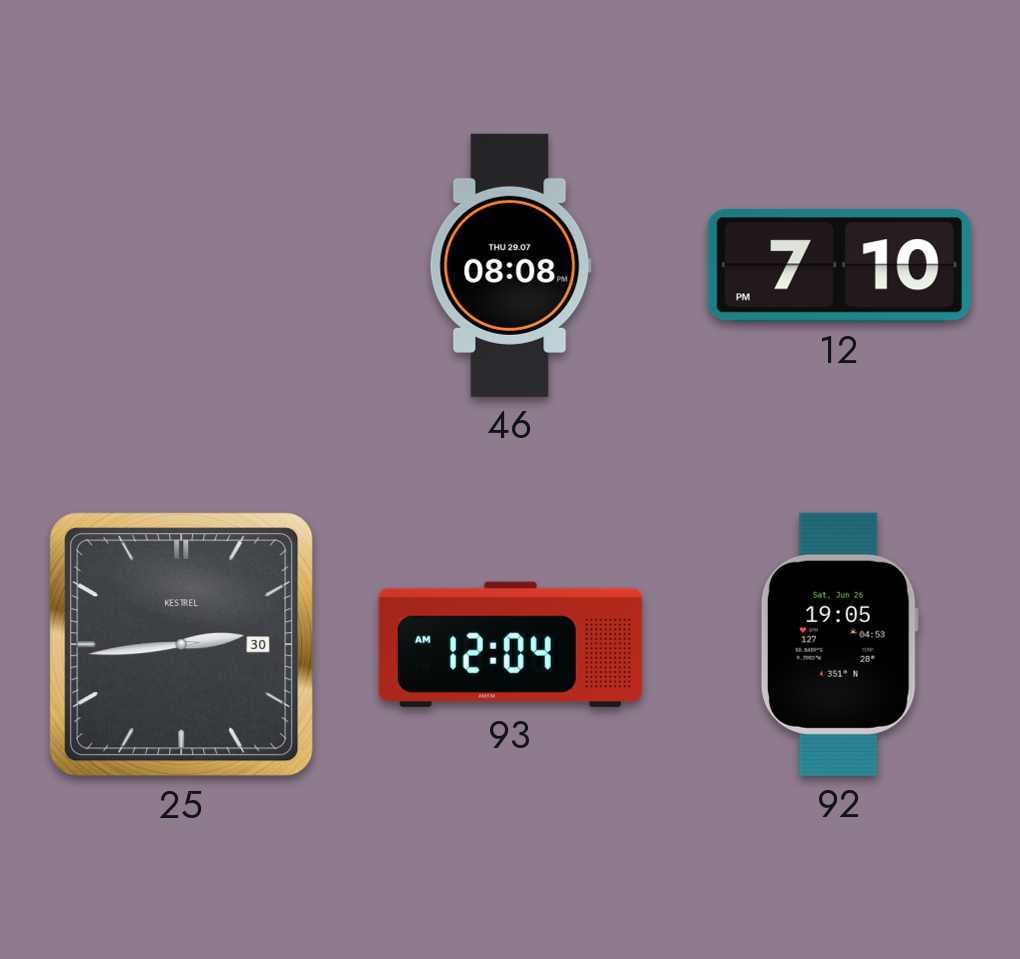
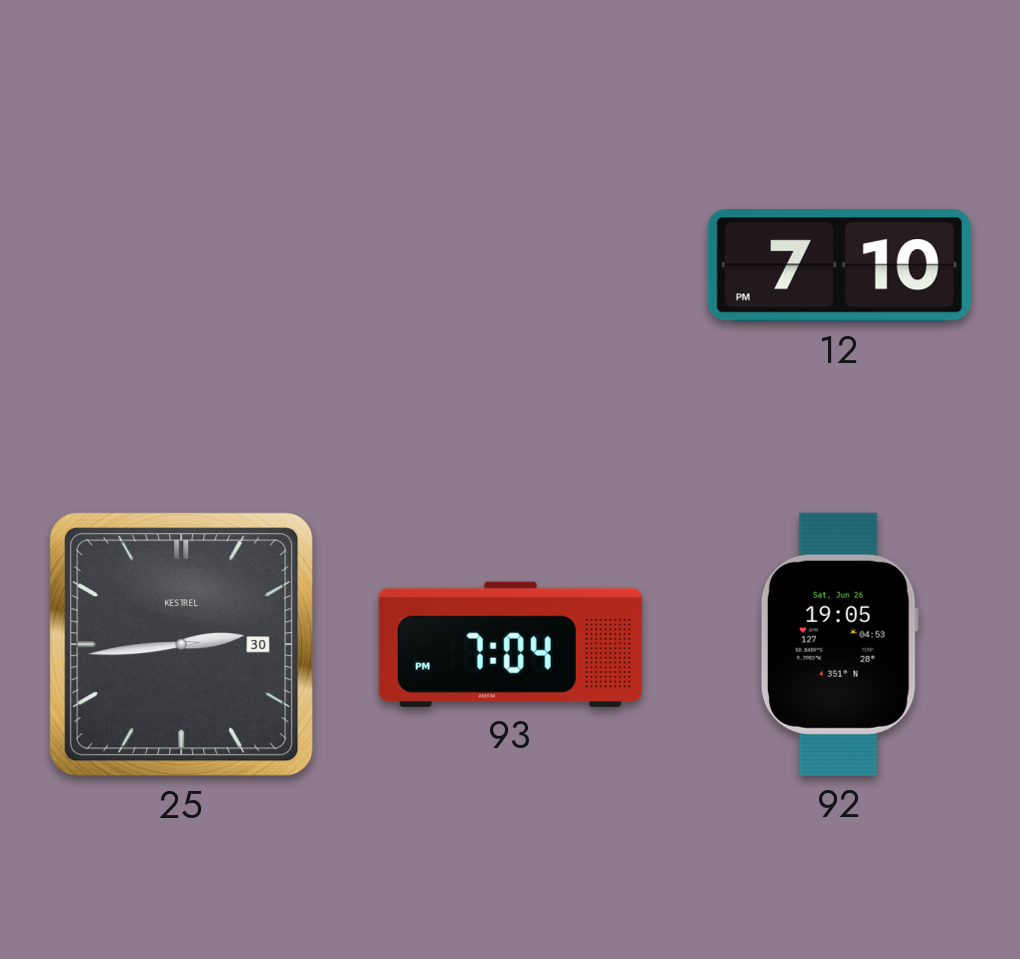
46: 08:08 -> none (510, 265)
93: 12:04 -> 7:04 (510, 644)
